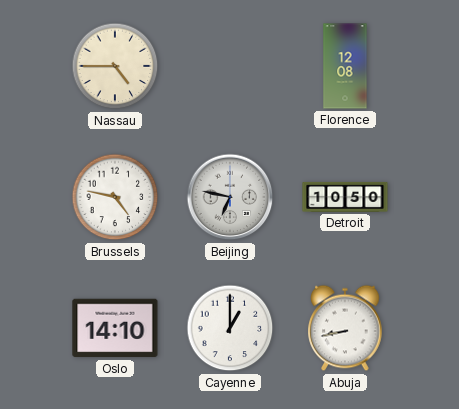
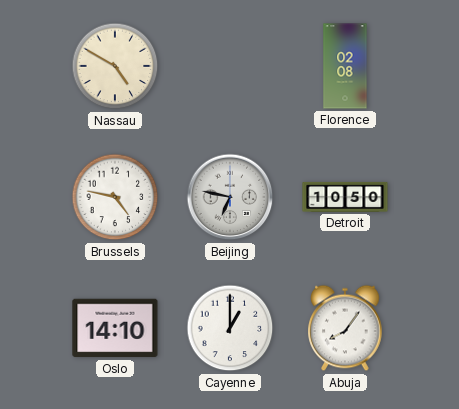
Nassau: 4:45 -> 4:50 (115, 66)
Florence: 12:08 -> 02:08 (345, 66)
Abuja: 8:43 -> 8:06 (345, 328)
